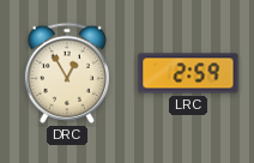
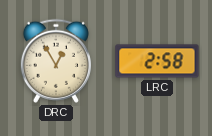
LRC: 2:59 -> 2:58 (157, 61)
